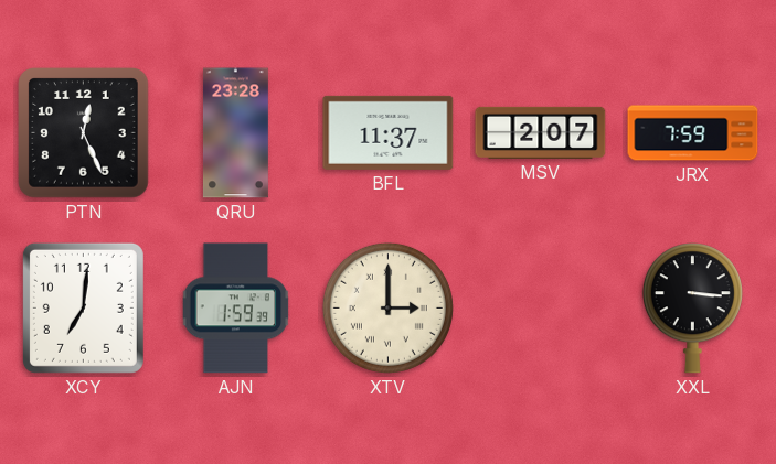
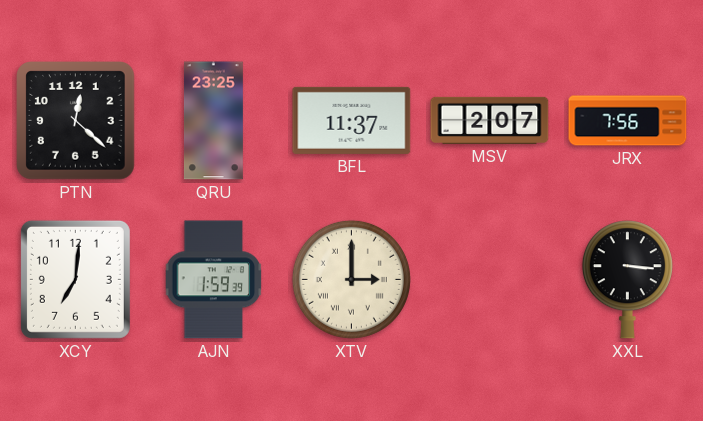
PTN: 12:26 -> 12:22 (76, 121)
QRU: 23:28 -> 23:25 (213, 121)
JRX: 7:59 -> 7:56 (628, 121)
